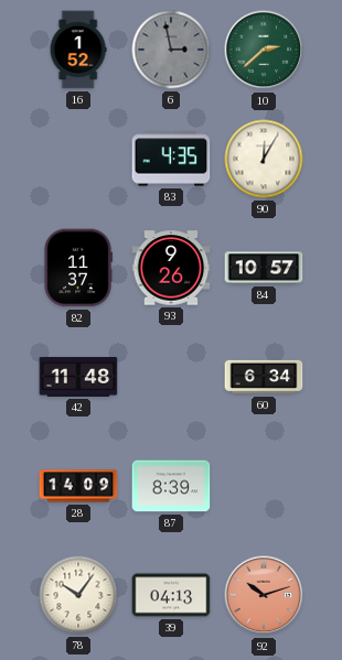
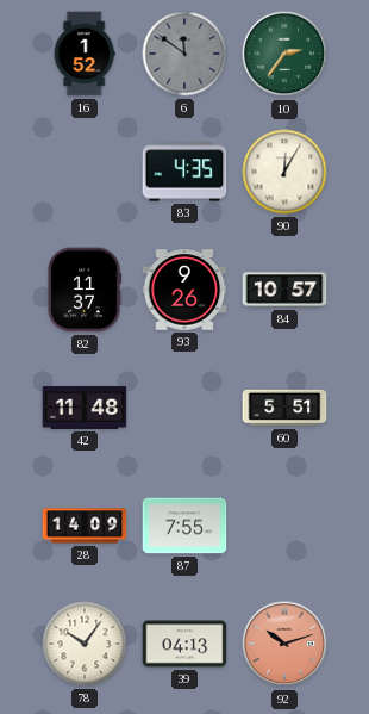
6: 2:58 -> 11:51 (185, 54)
10: 2:38 -> 2:36 (284, 54)
60: 6:34 -> 5:51 (284, 408)
87: 8:39 -> 7:55 (185, 526)
